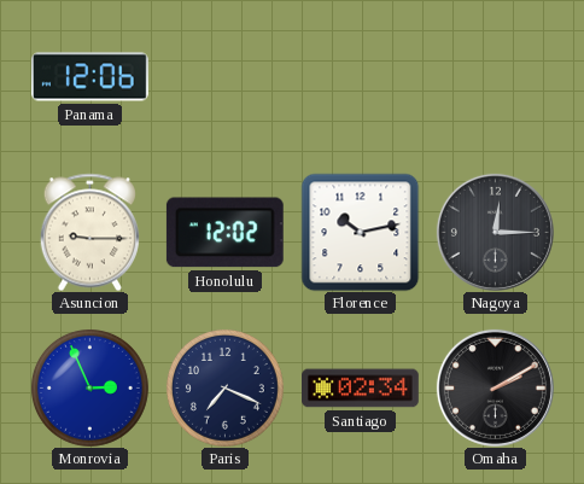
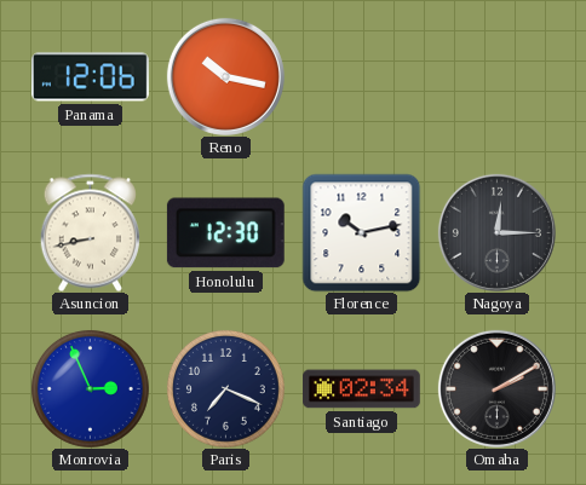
Reno: none -> 10:17 (225, 76)
Asuncion: 9:15 -> 8:43 (90, 232)
Honolulu: 12:02 -> 12:30 (225, 233)
